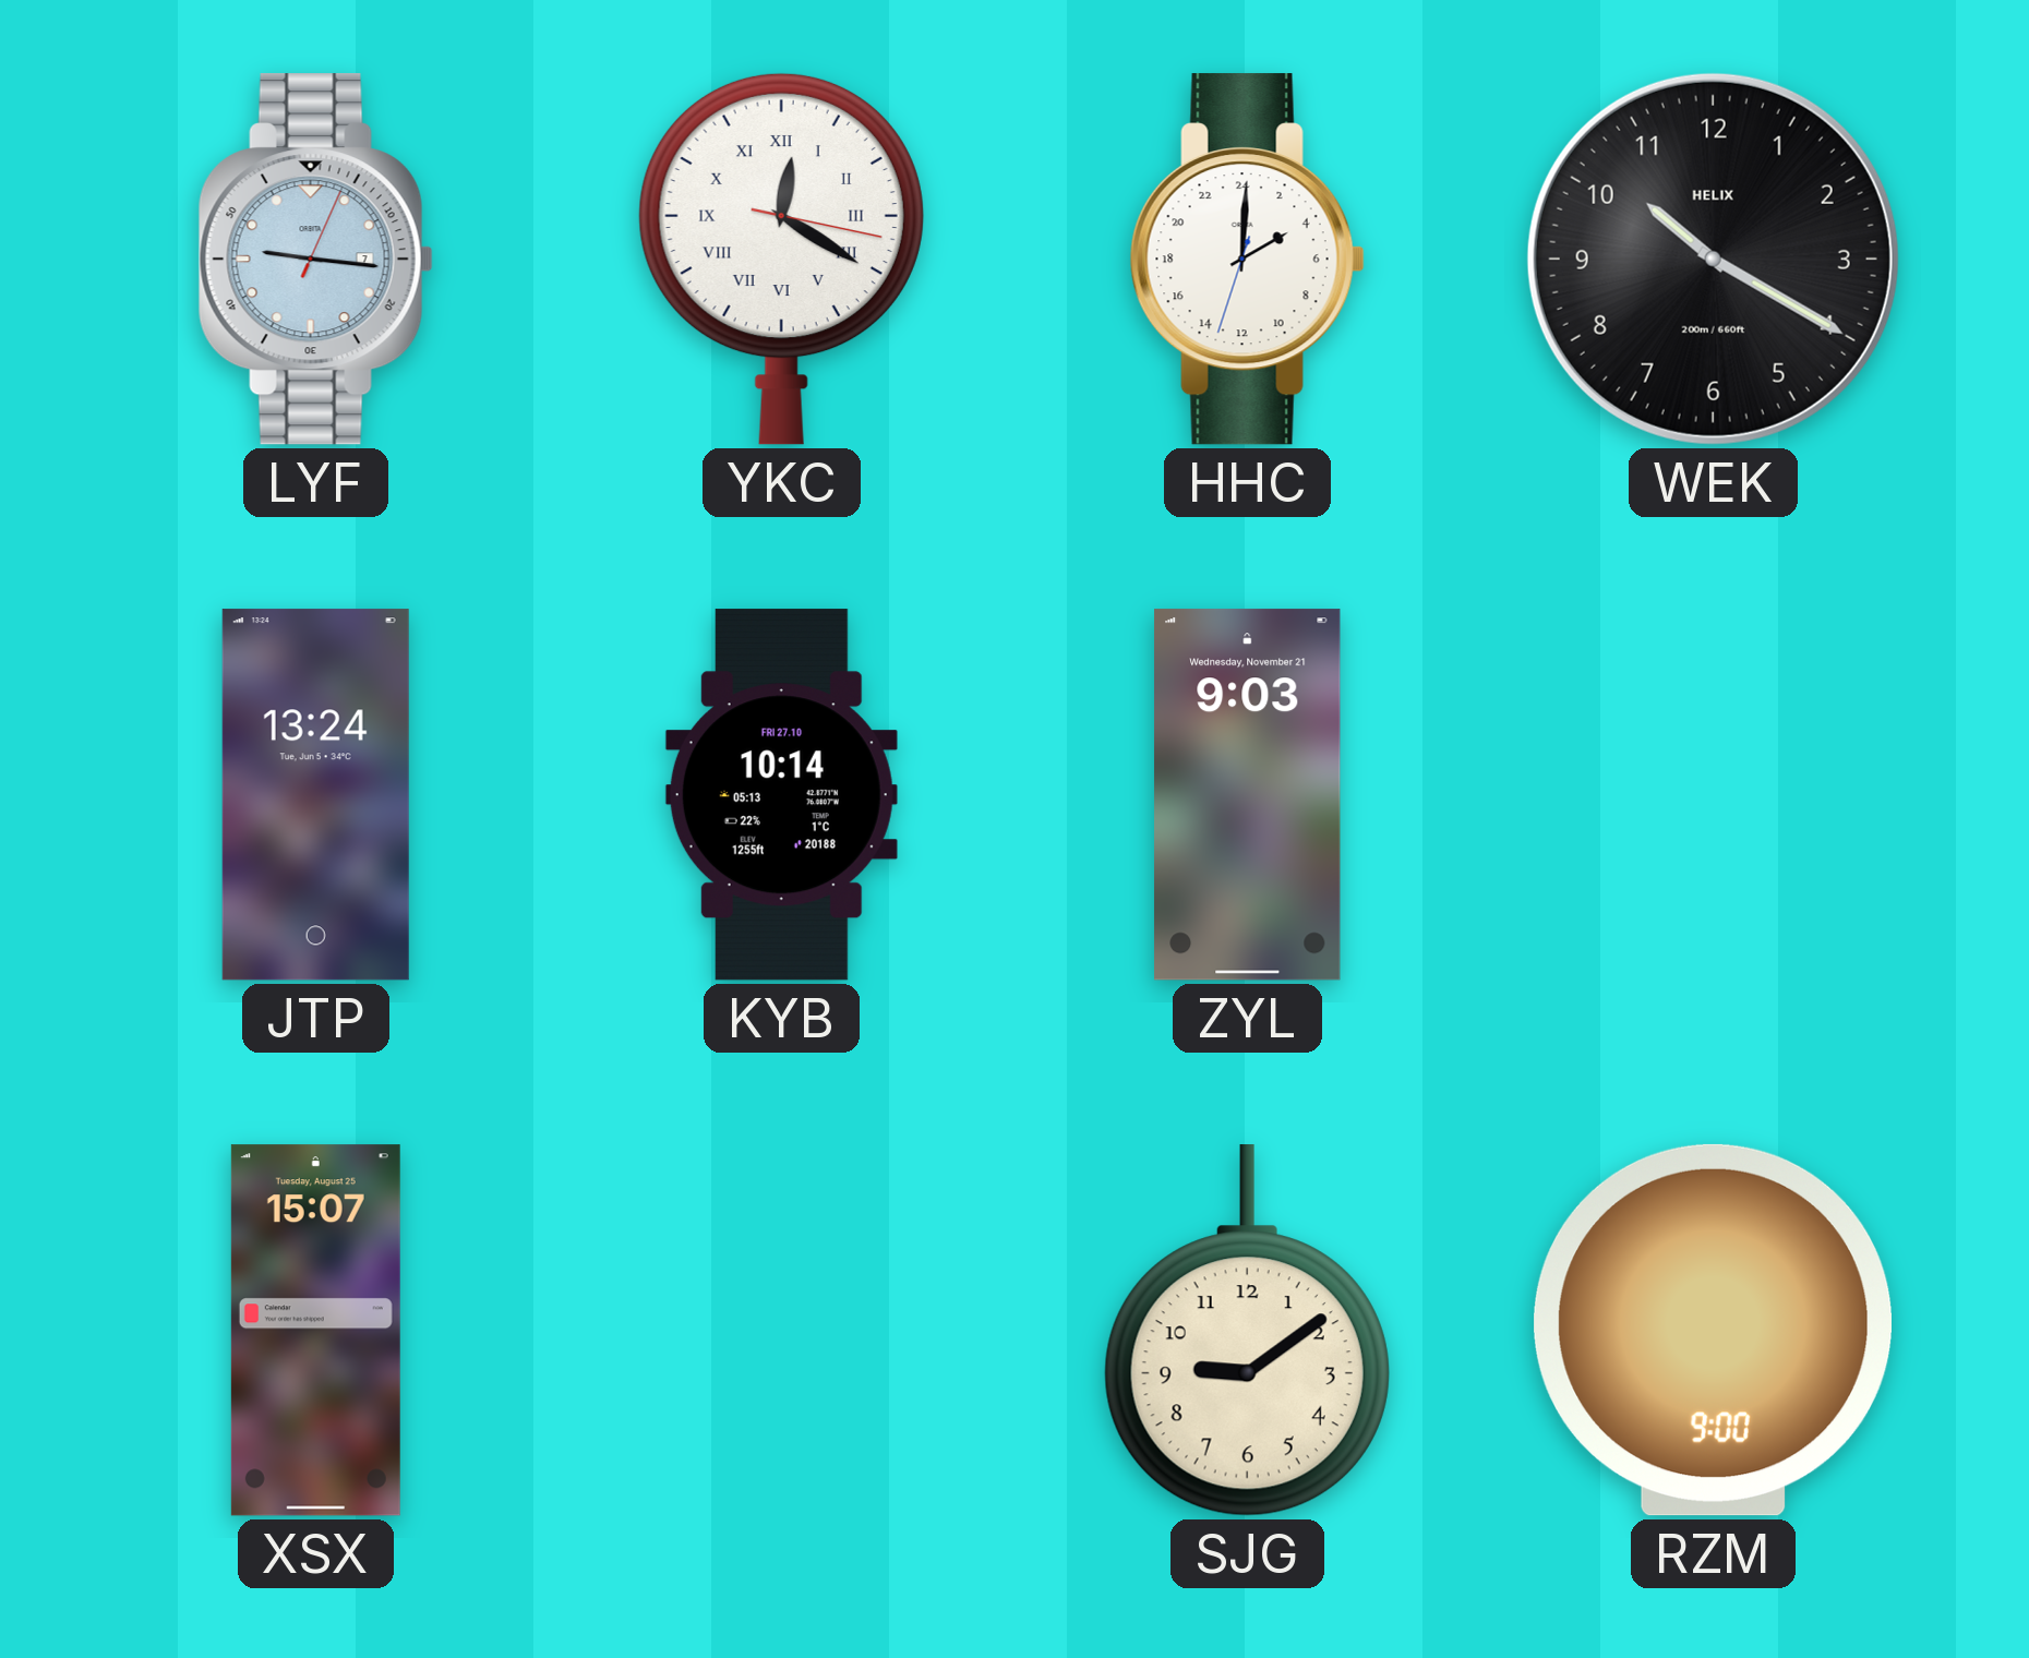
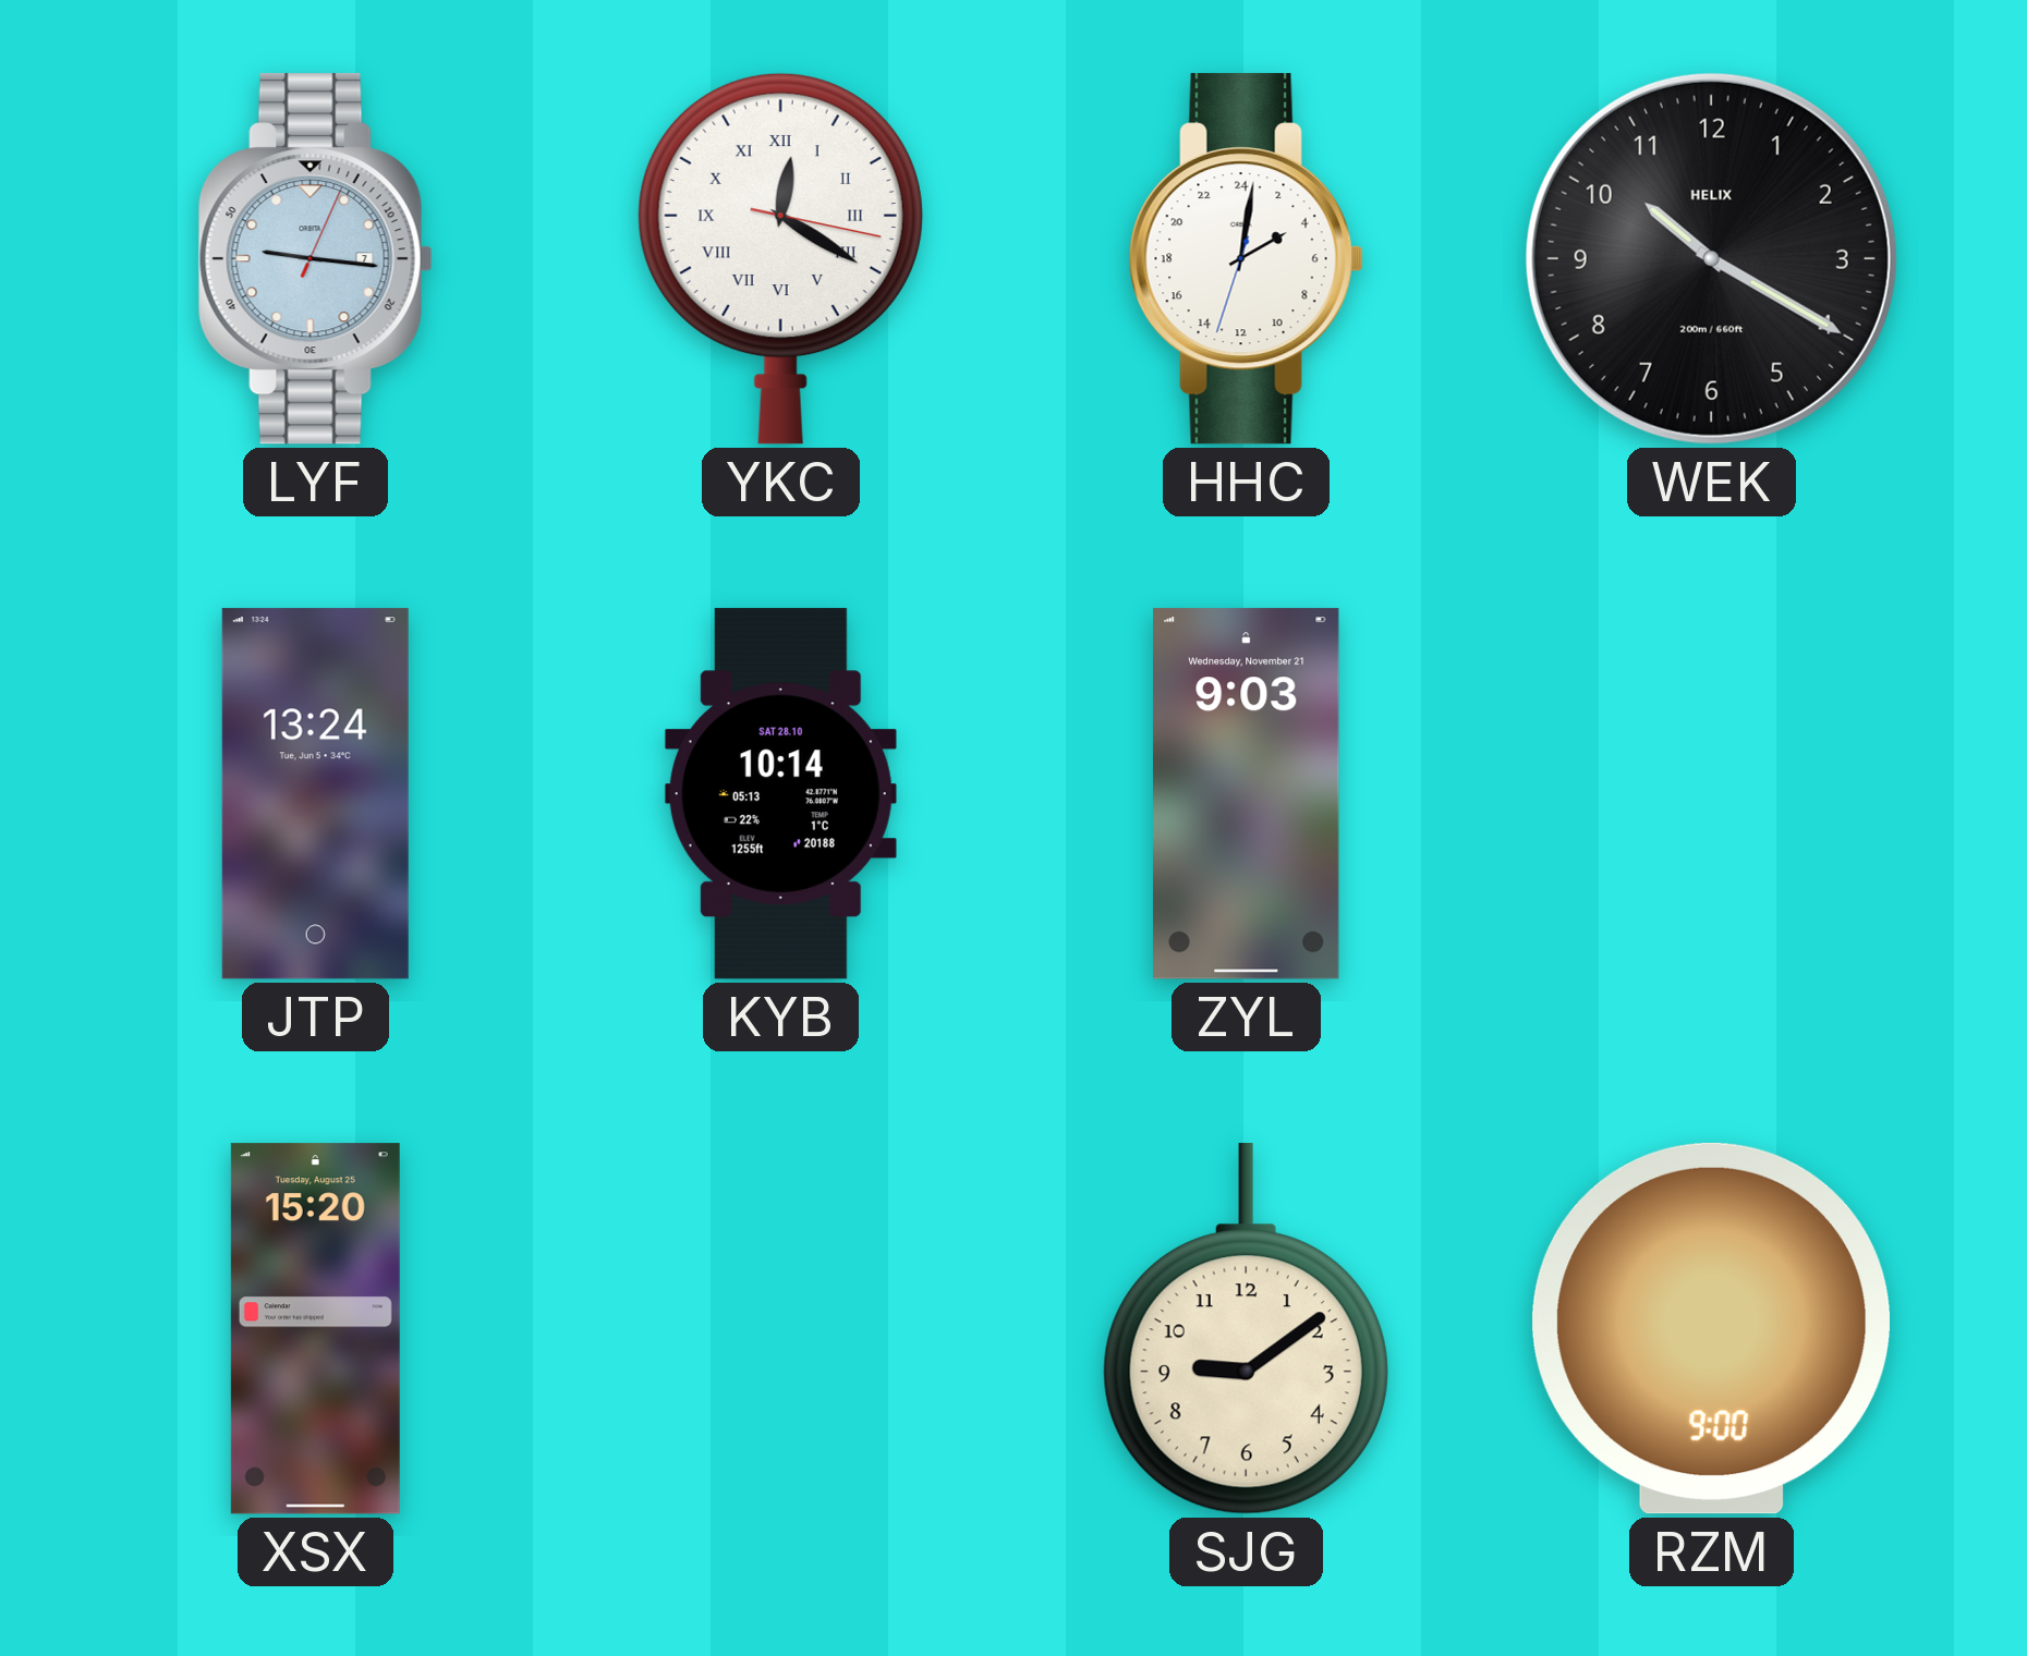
HHC: 4:00 -> 4:01 (1246, 259)
KYB date: FRI 27.10 -> SAT 28.10 (780, 794)
XSX: 15:07 -> 15:20 (315, 1329)
